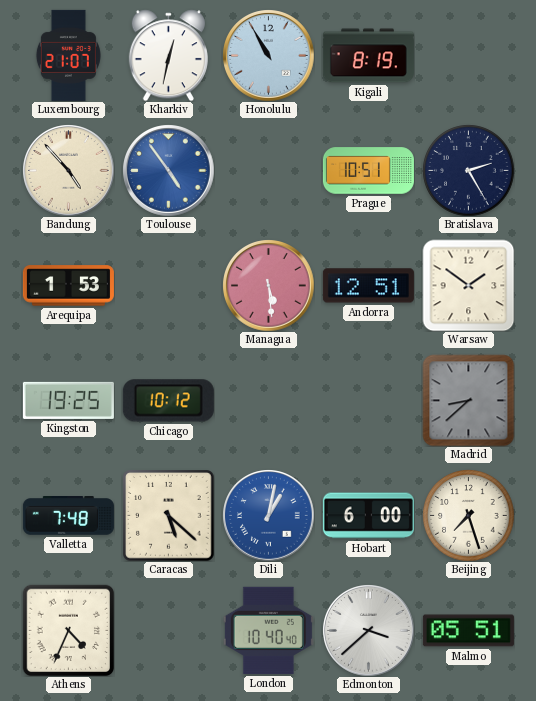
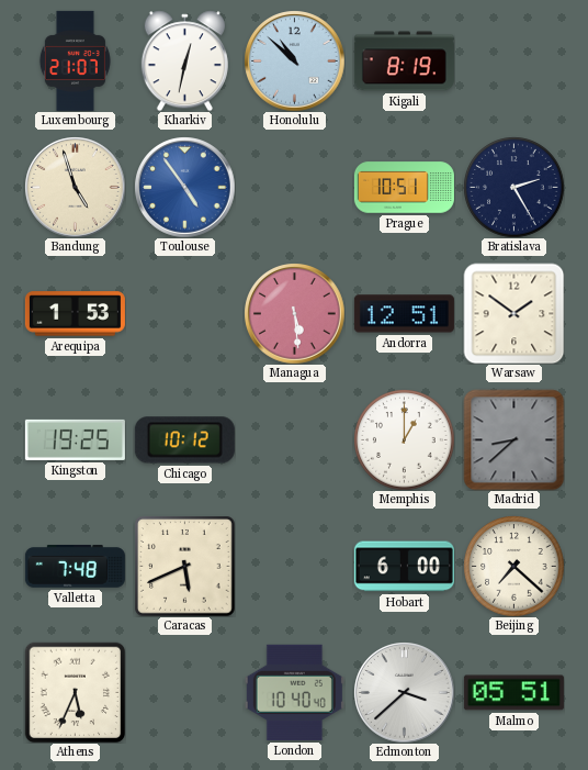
Honolulu: 10:55 -> 10:52 (294, 60)
Bandung: 4:53 -> 4:57 (75, 187)
Memphis: none -> 1:00 (404, 439)
Caracas: 5:22 -> 5:41 (184, 566)
Dili: 1:02 -> none (268, 515)
Beijing: 7:27 -> 7:22 (513, 566)
Athens: 4:34 -> 5:34 (75, 692)
